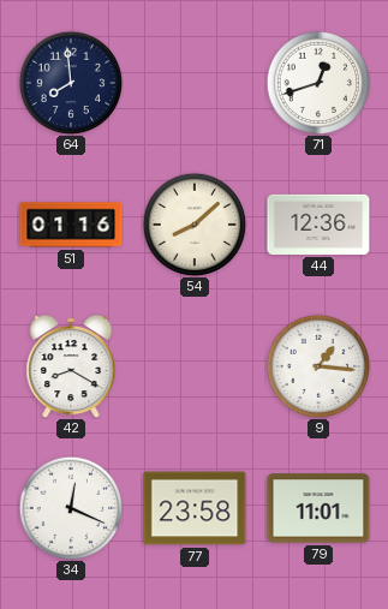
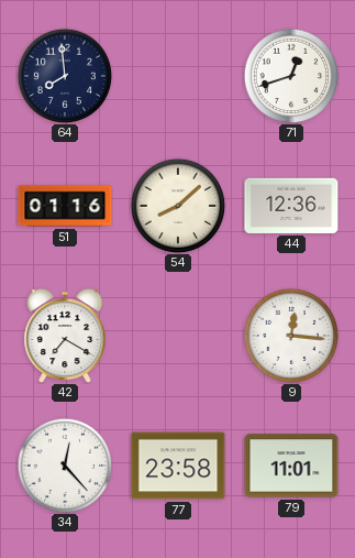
42: 8:20 -> 7:20 (65, 336)
9: 1:16 -> 12:16 (291, 336)
34: 12:19 -> 12:23 (65, 466)
